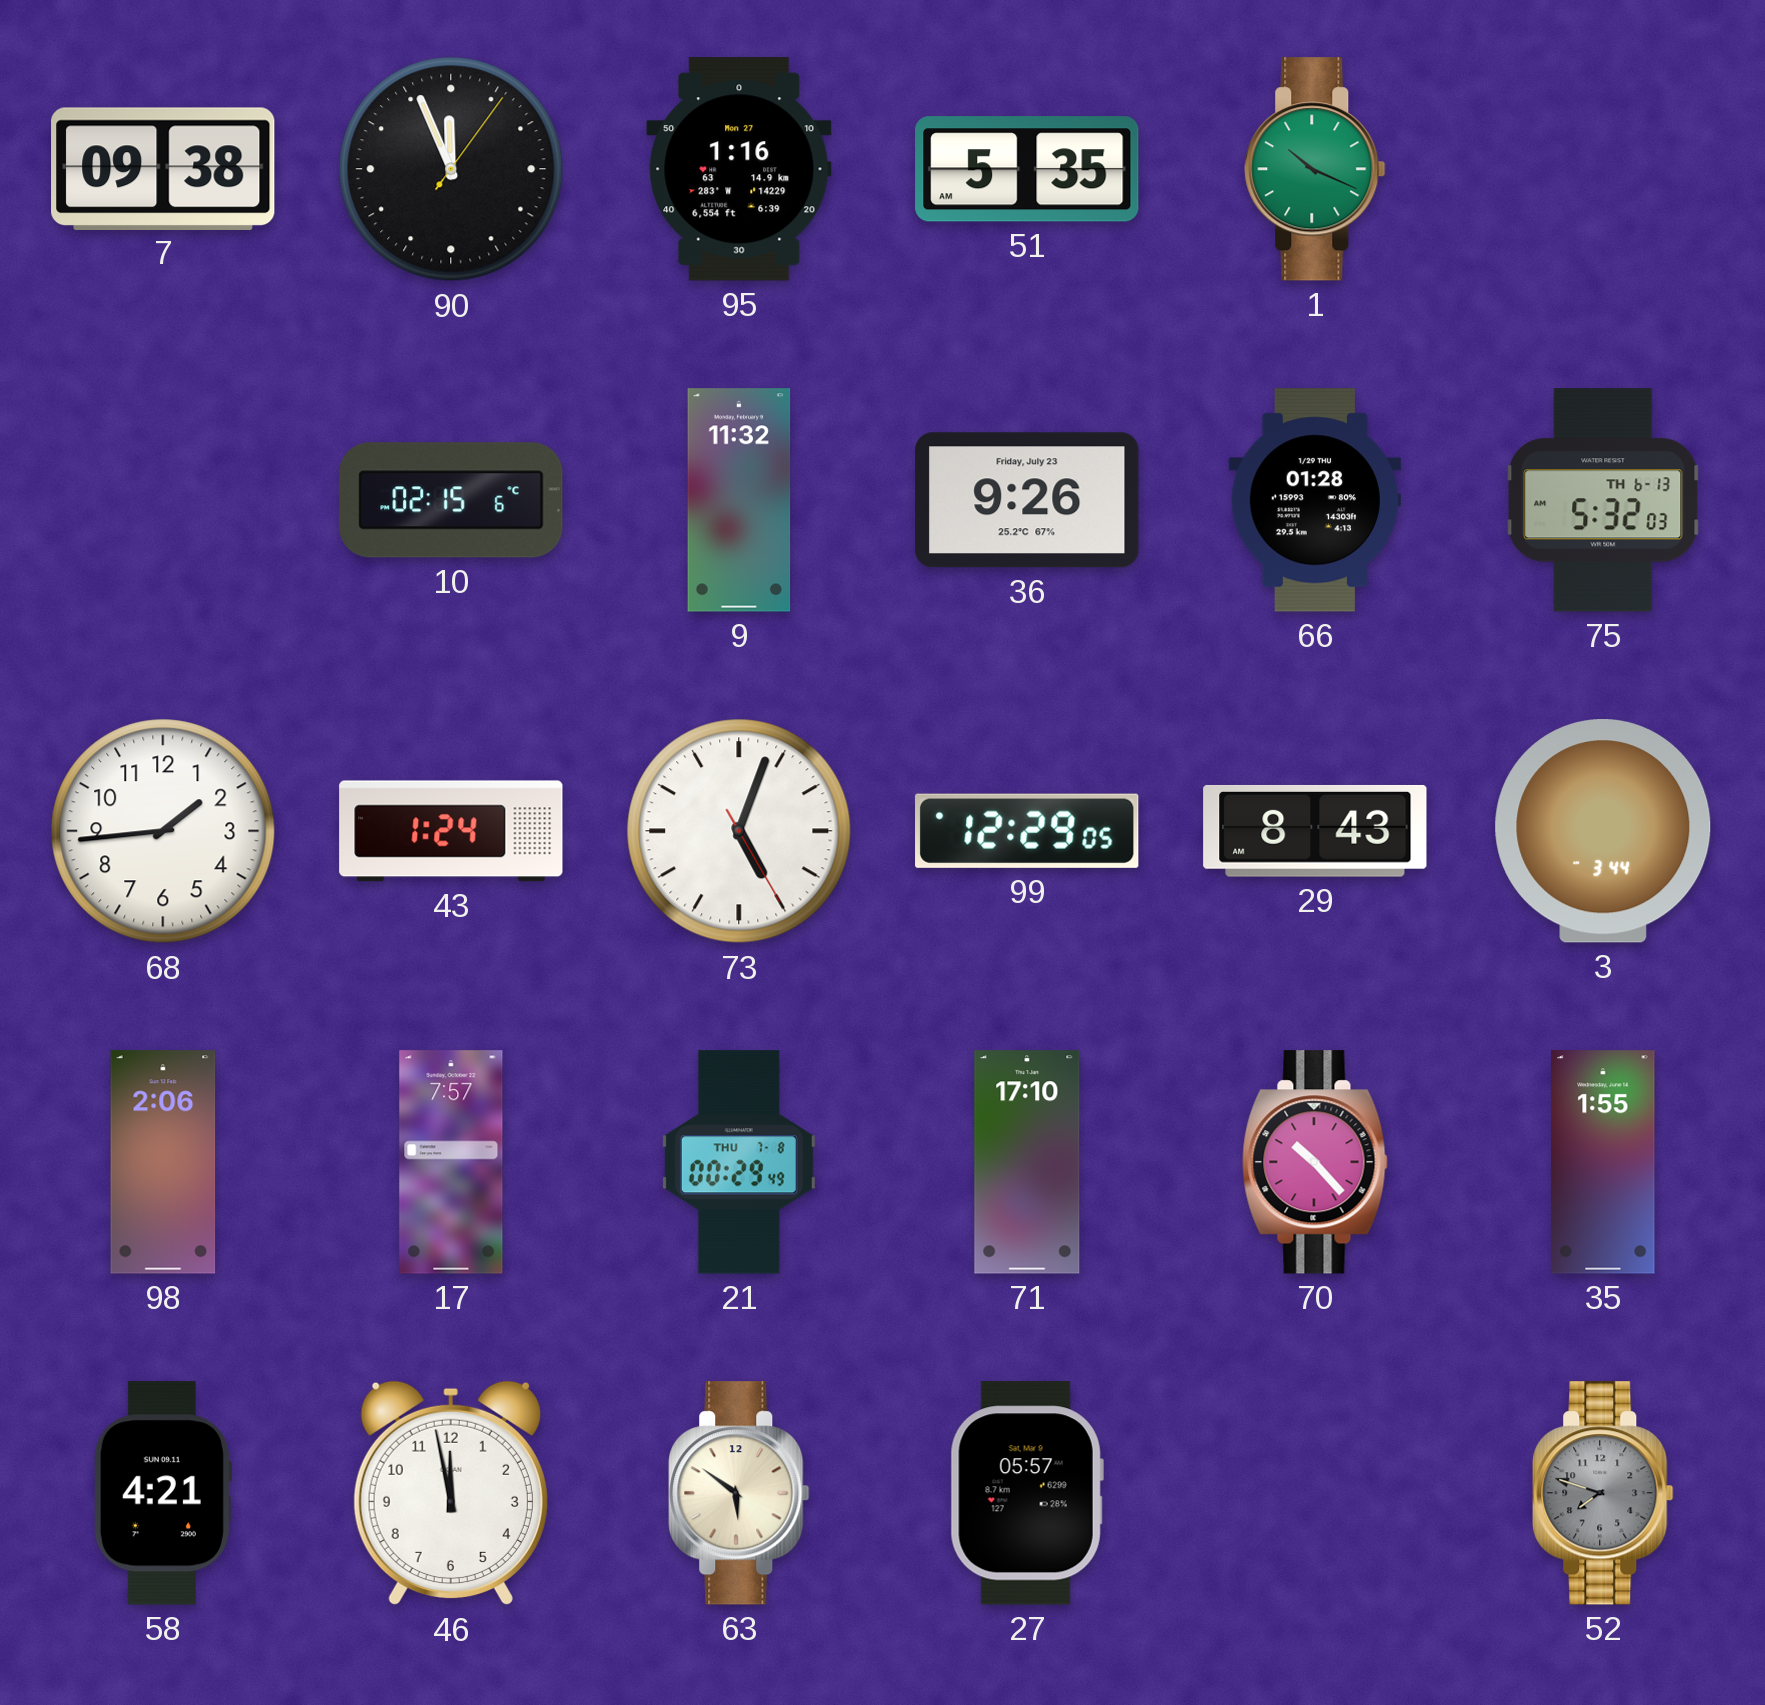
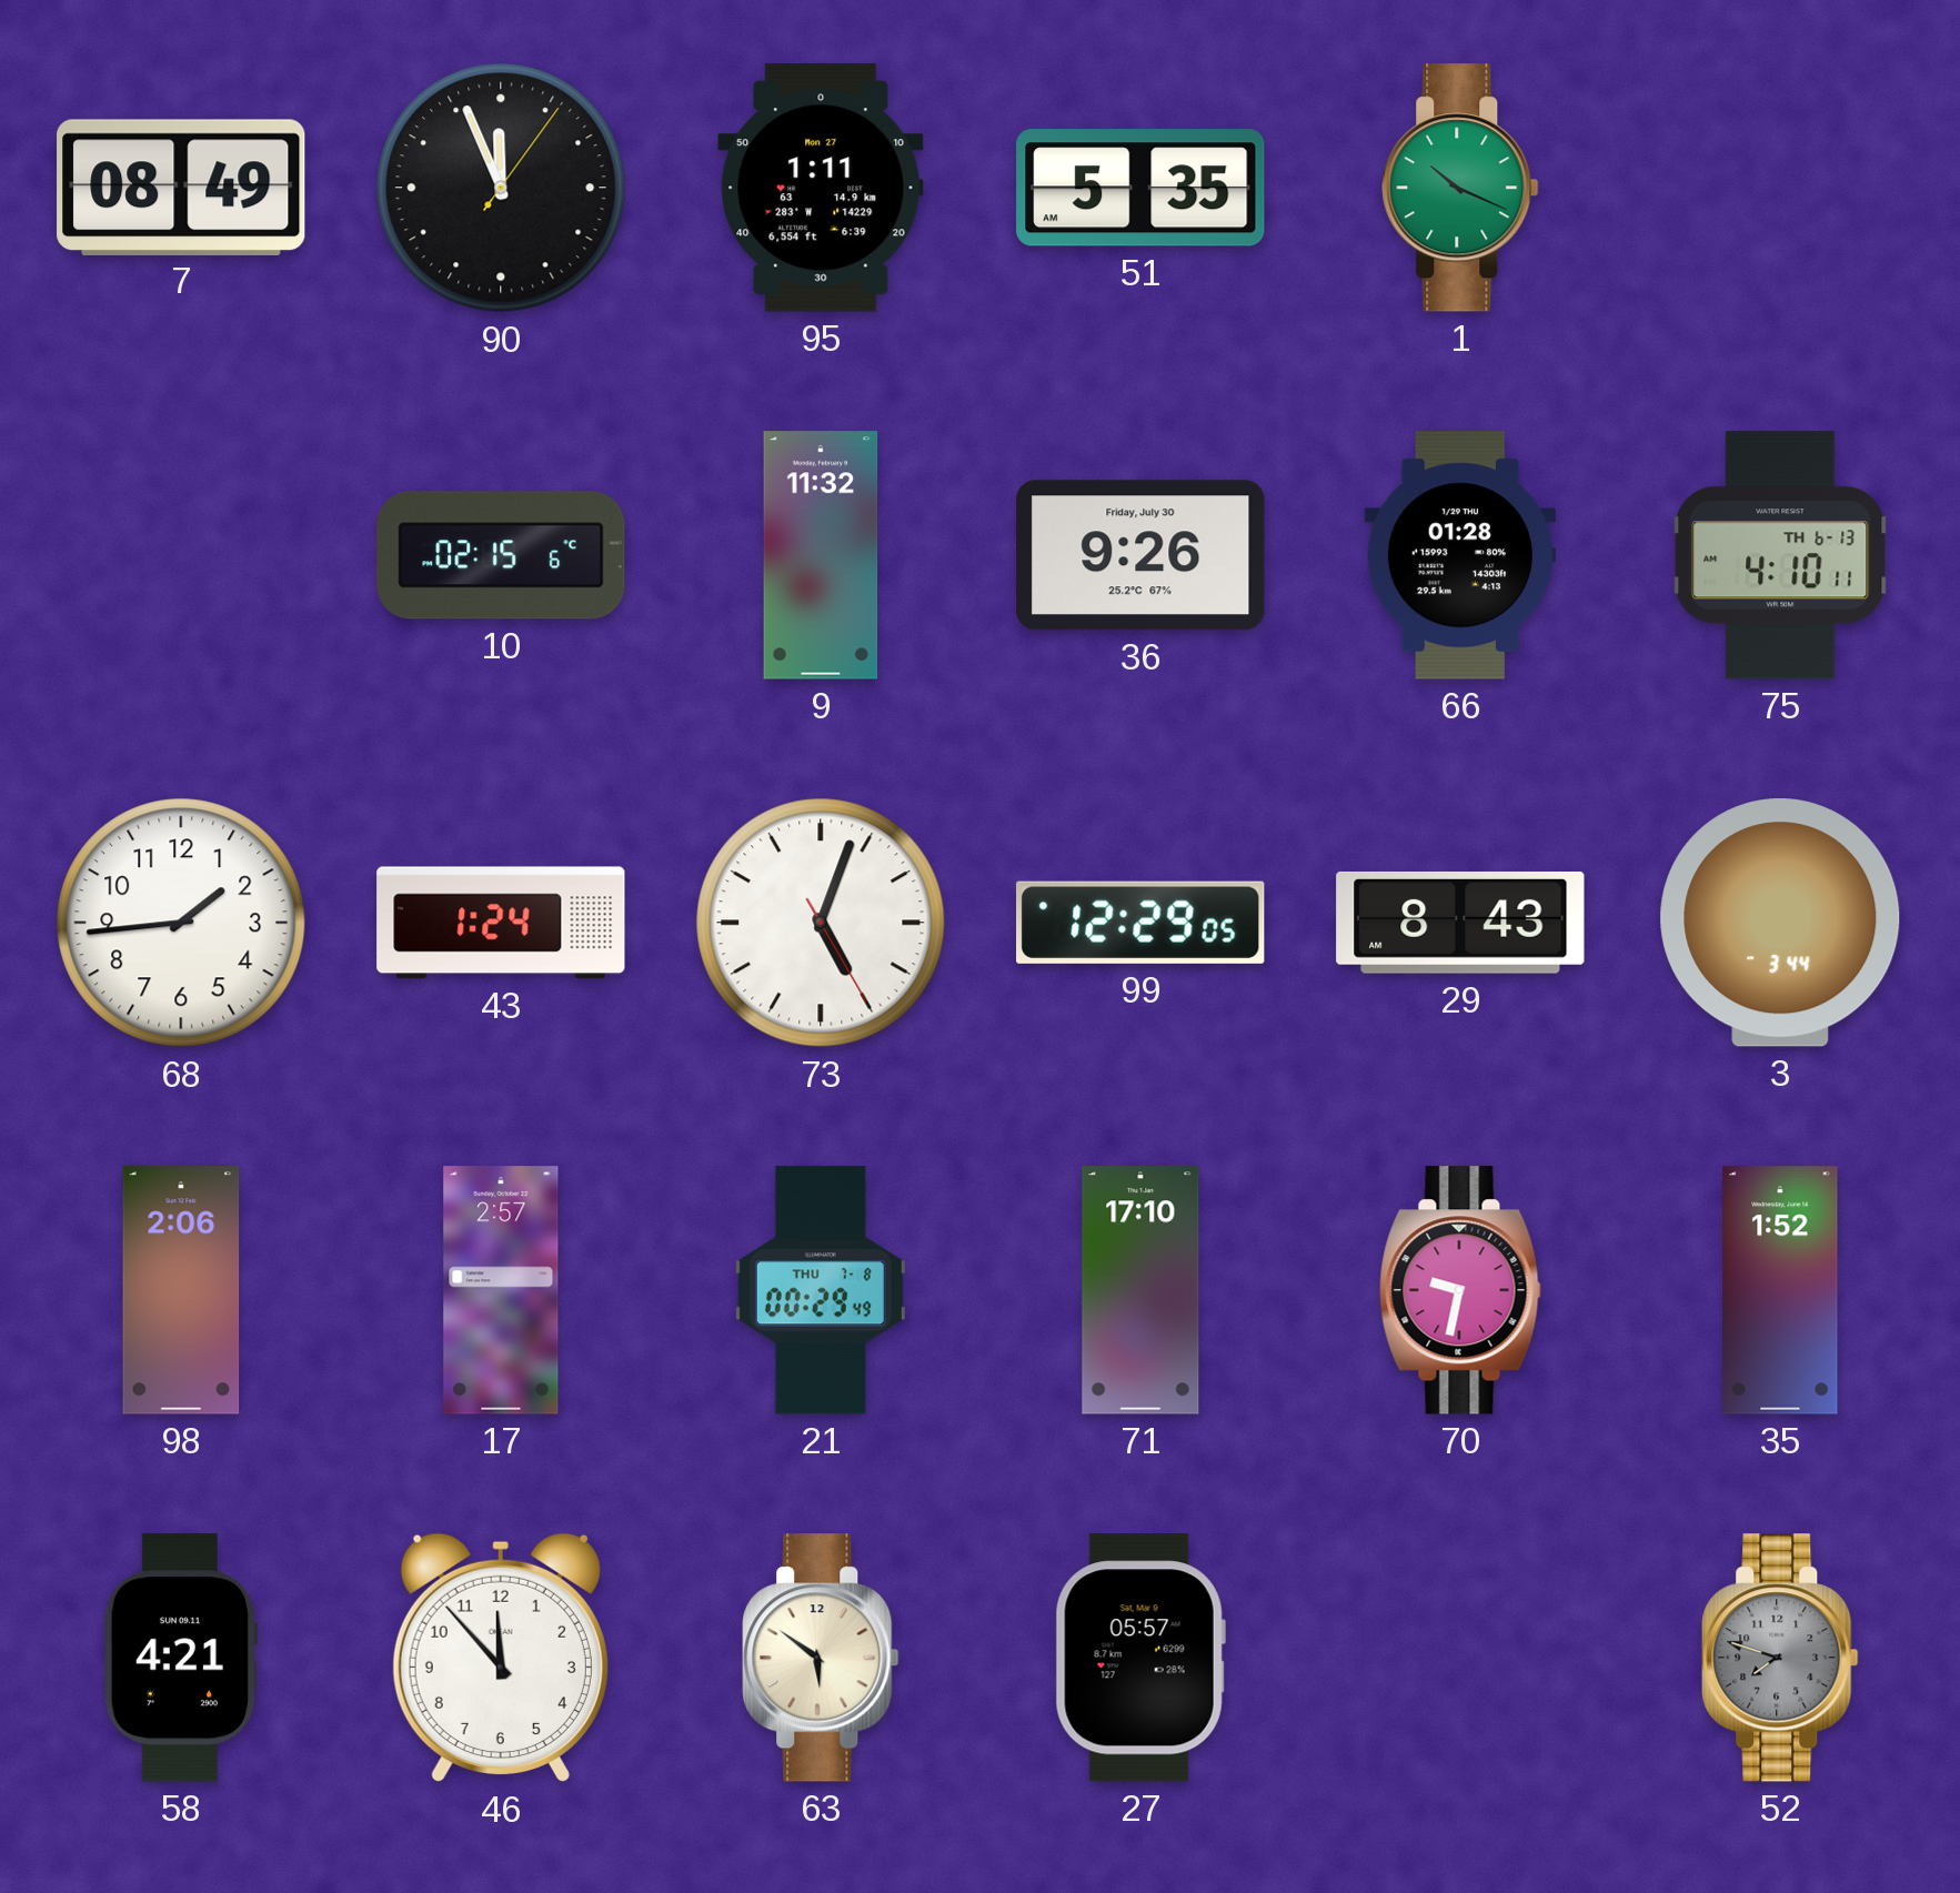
7: 09:38 -> 08:49 (181, 187)
95: 1:16 -> 1:11 (821, 188)
36 date: Friday, July 23 -> Friday, July 30 (1140, 555)
75: 5:32 -> 4:10 (1780, 555)
17: 7:57 -> 2:57 (501, 1290)
70: 10:23 -> 9:32 (1460, 1290)
35: 1:55 -> 1:52 (1780, 1290)
46: 11:58 -> 11:53 (501, 1658)
